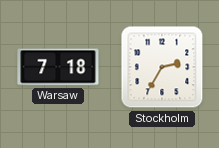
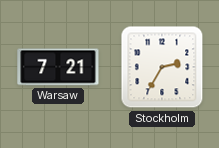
Warsaw: 7:18 -> 7:21 (58, 67)
